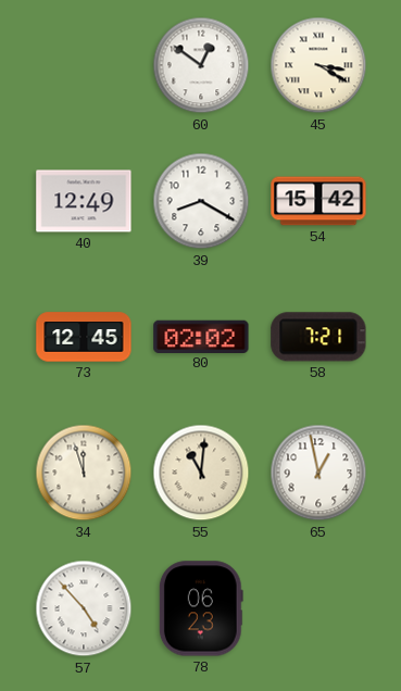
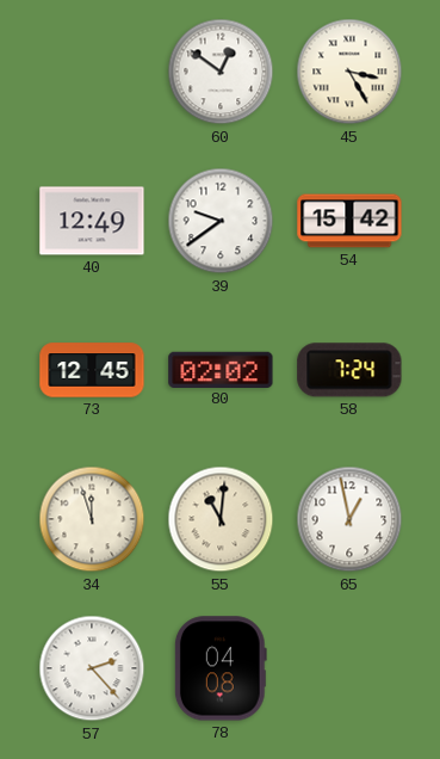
45: 3:20 -> 3:25 (349, 72)
39: 8:20 -> 9:39 (221, 221)
58: 7:21 -> 7:24 (349, 370)
57: 4:53 -> 2:23 (92, 668)
78: 06:23 -> 04:08 (221, 668)
